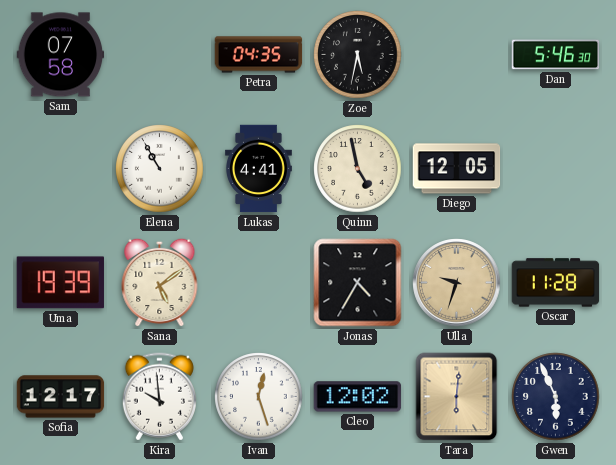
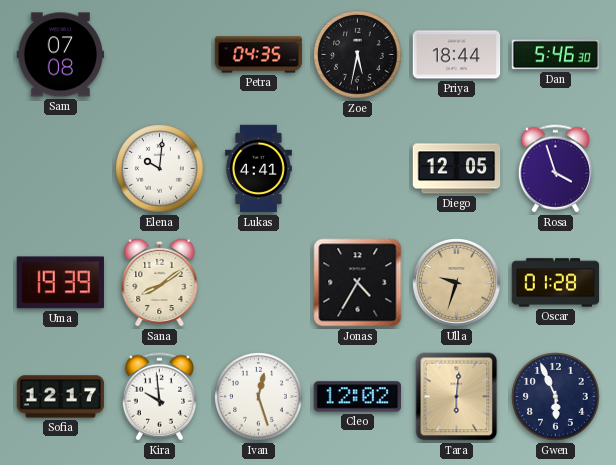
Sam: 07:58 -> 07:08 (61, 55)
Priya: none -> 18:44 (457, 55)
Elena: 10:55 -> 10:01 (160, 169)
Quinn: 4:58 -> none (358, 169)
Rosa: none -> 3:57 (555, 169)
Sana: 5:09 -> 8:09 (160, 282)
Oscar: 11:28 -> 01:28 (556, 283)
